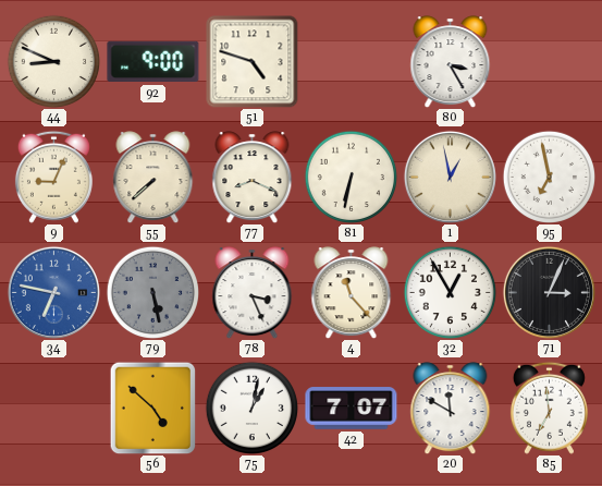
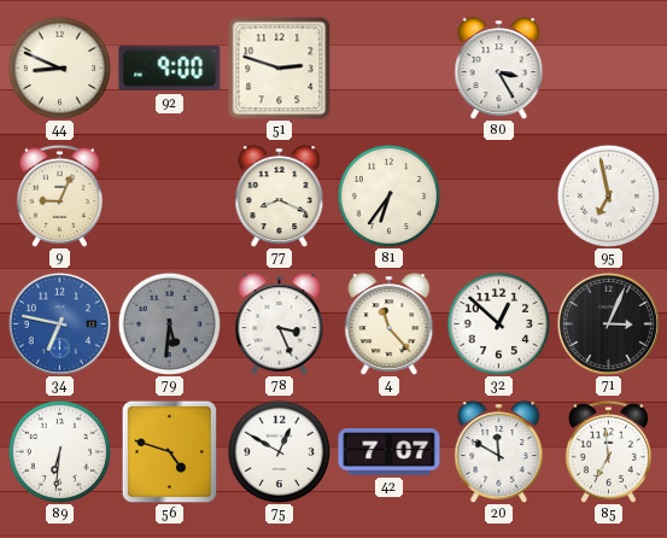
51: 4:48 -> 2:48 (280, 69)
55: 7:38 -> none (153, 178)
81: 6:32 -> 6:36 (388, 195)
1: 12:58 -> none (450, 177)
79: 5:28 -> 5:31 (169, 323)
32: 12:55 -> 12:52 (498, 323)
89: none -> 6:31 (59, 451)
56: 4:52 -> 4:48 (170, 451)
75: 1:02 -> 12:50 (279, 451)
